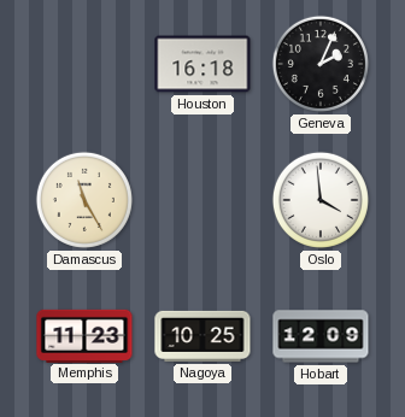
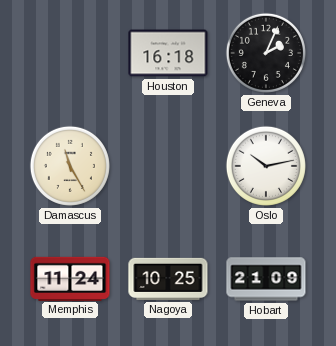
Oslo: 3:59 -> 10:13 (266, 166)
Memphis: 11:23 -> 11:24 (70, 278)
Hobart: 12:09 -> 21:09 (266, 279)
